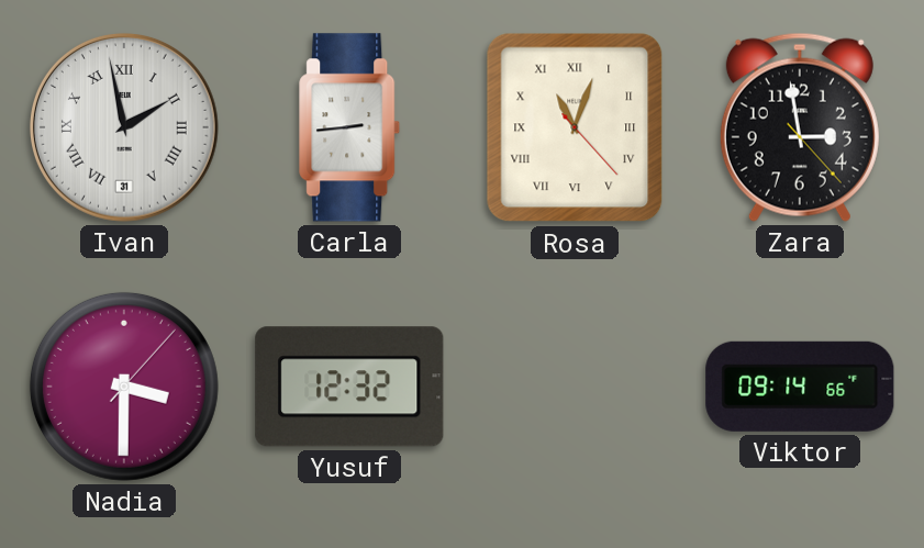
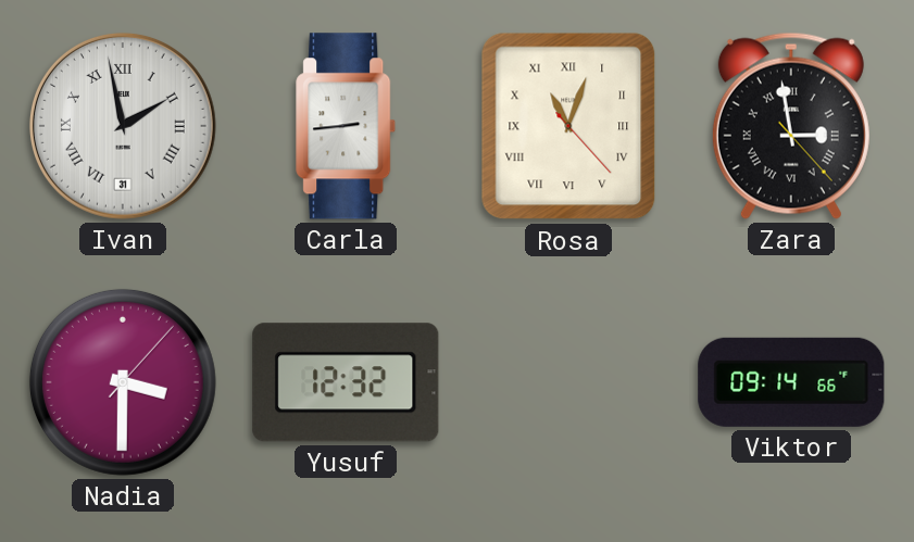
Zara numerals: Arabic -> Roman (791, 126)
